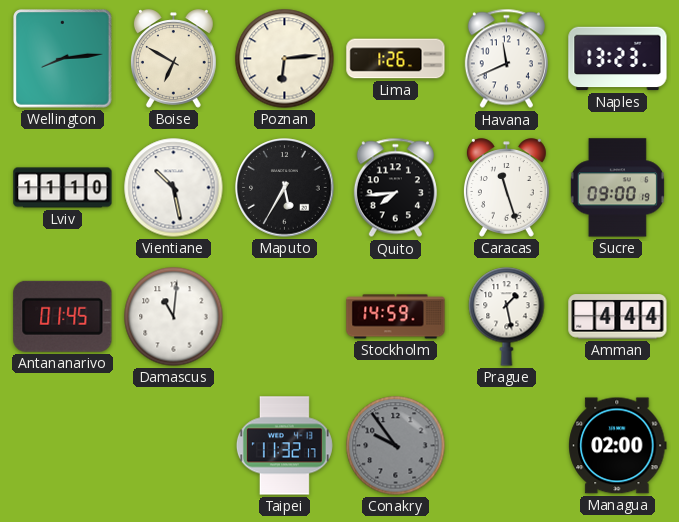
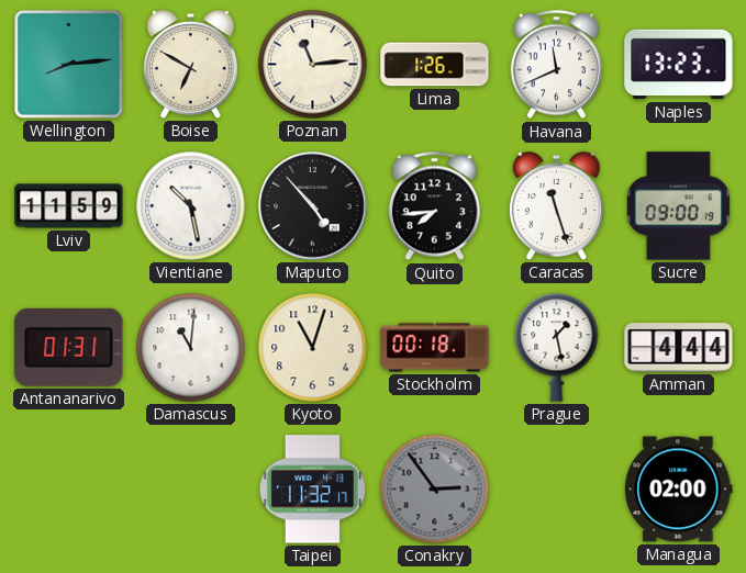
Poznan: 6:14 -> 11:14 (313, 65)
Lviv: 11:10 -> 11:59 (69, 206)
Maputo: 5:35 -> 4:53 (313, 206)
Antananarivo: 01:45 -> 01:31 (69, 347)
Kyoto: none -> 11:03 (313, 348)
Stockholm: 14:59 -> 00:18 (435, 348)
Conakry: 9:54 -> 2:54 (435, 490)
